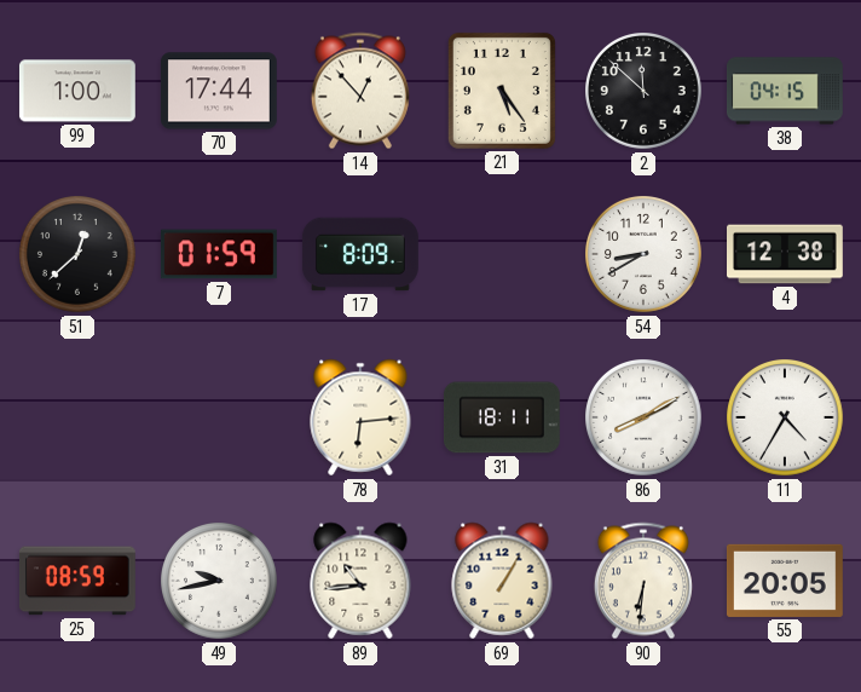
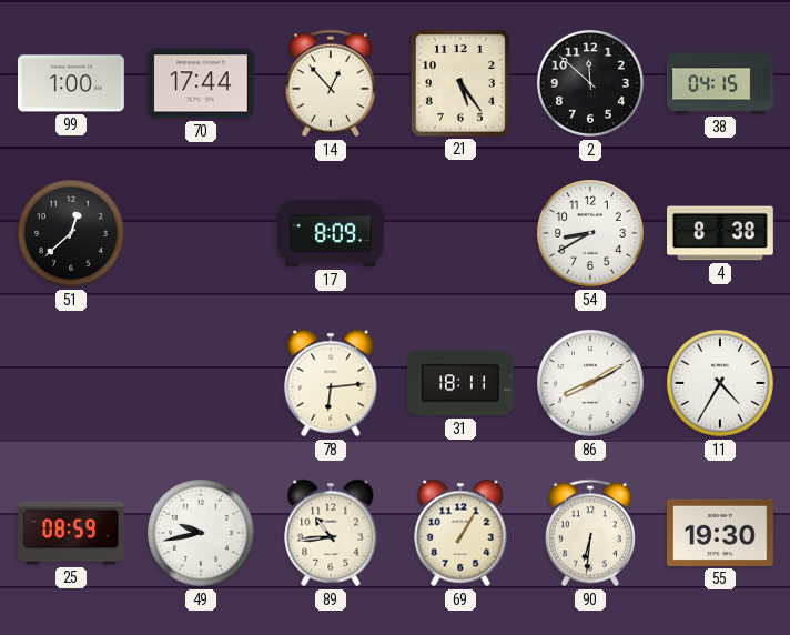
7: 01:59 -> none (219, 254)
4: 12:38 -> 8:38 (721, 233)
55: 20:05 -> 19:30 (720, 533)
